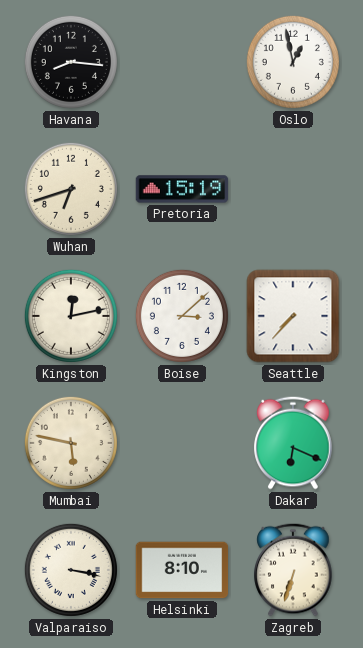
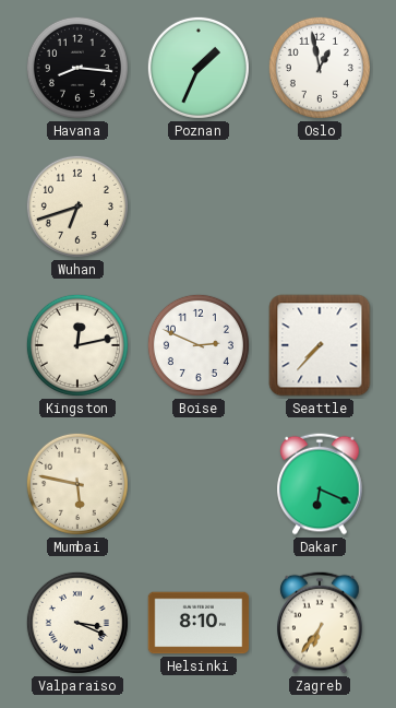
Poznan: none -> 1:34 (199, 68)
Pretoria: 15:19 -> none (182, 189)
Boise: 3:08 -> 2:49 (199, 345)
Valparaiso: 3:17 -> 3:19 (77, 623)
Zagreb: 6:33 -> 6:36 (320, 623)
